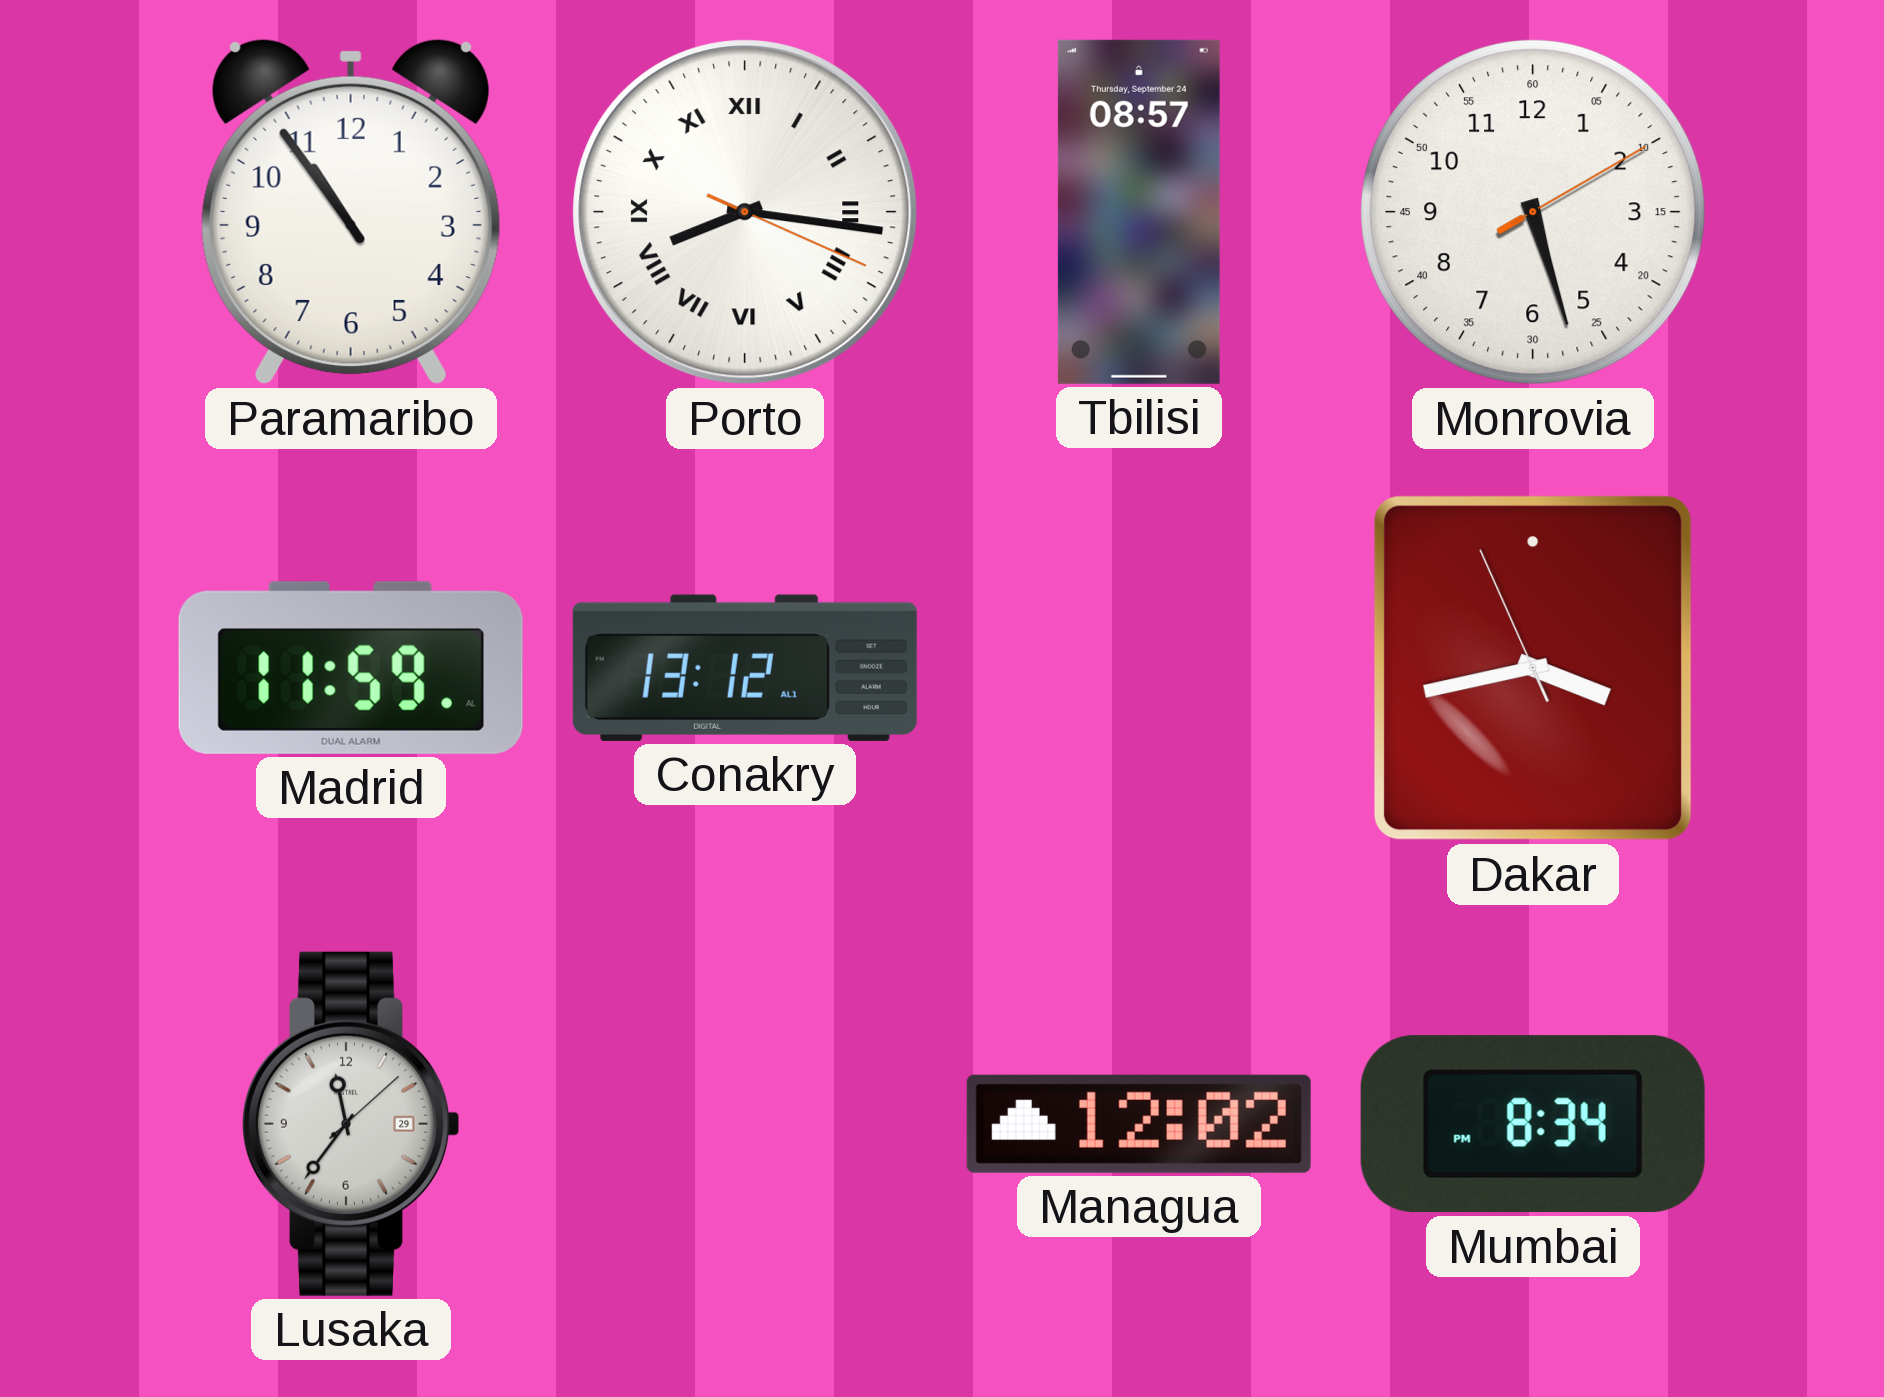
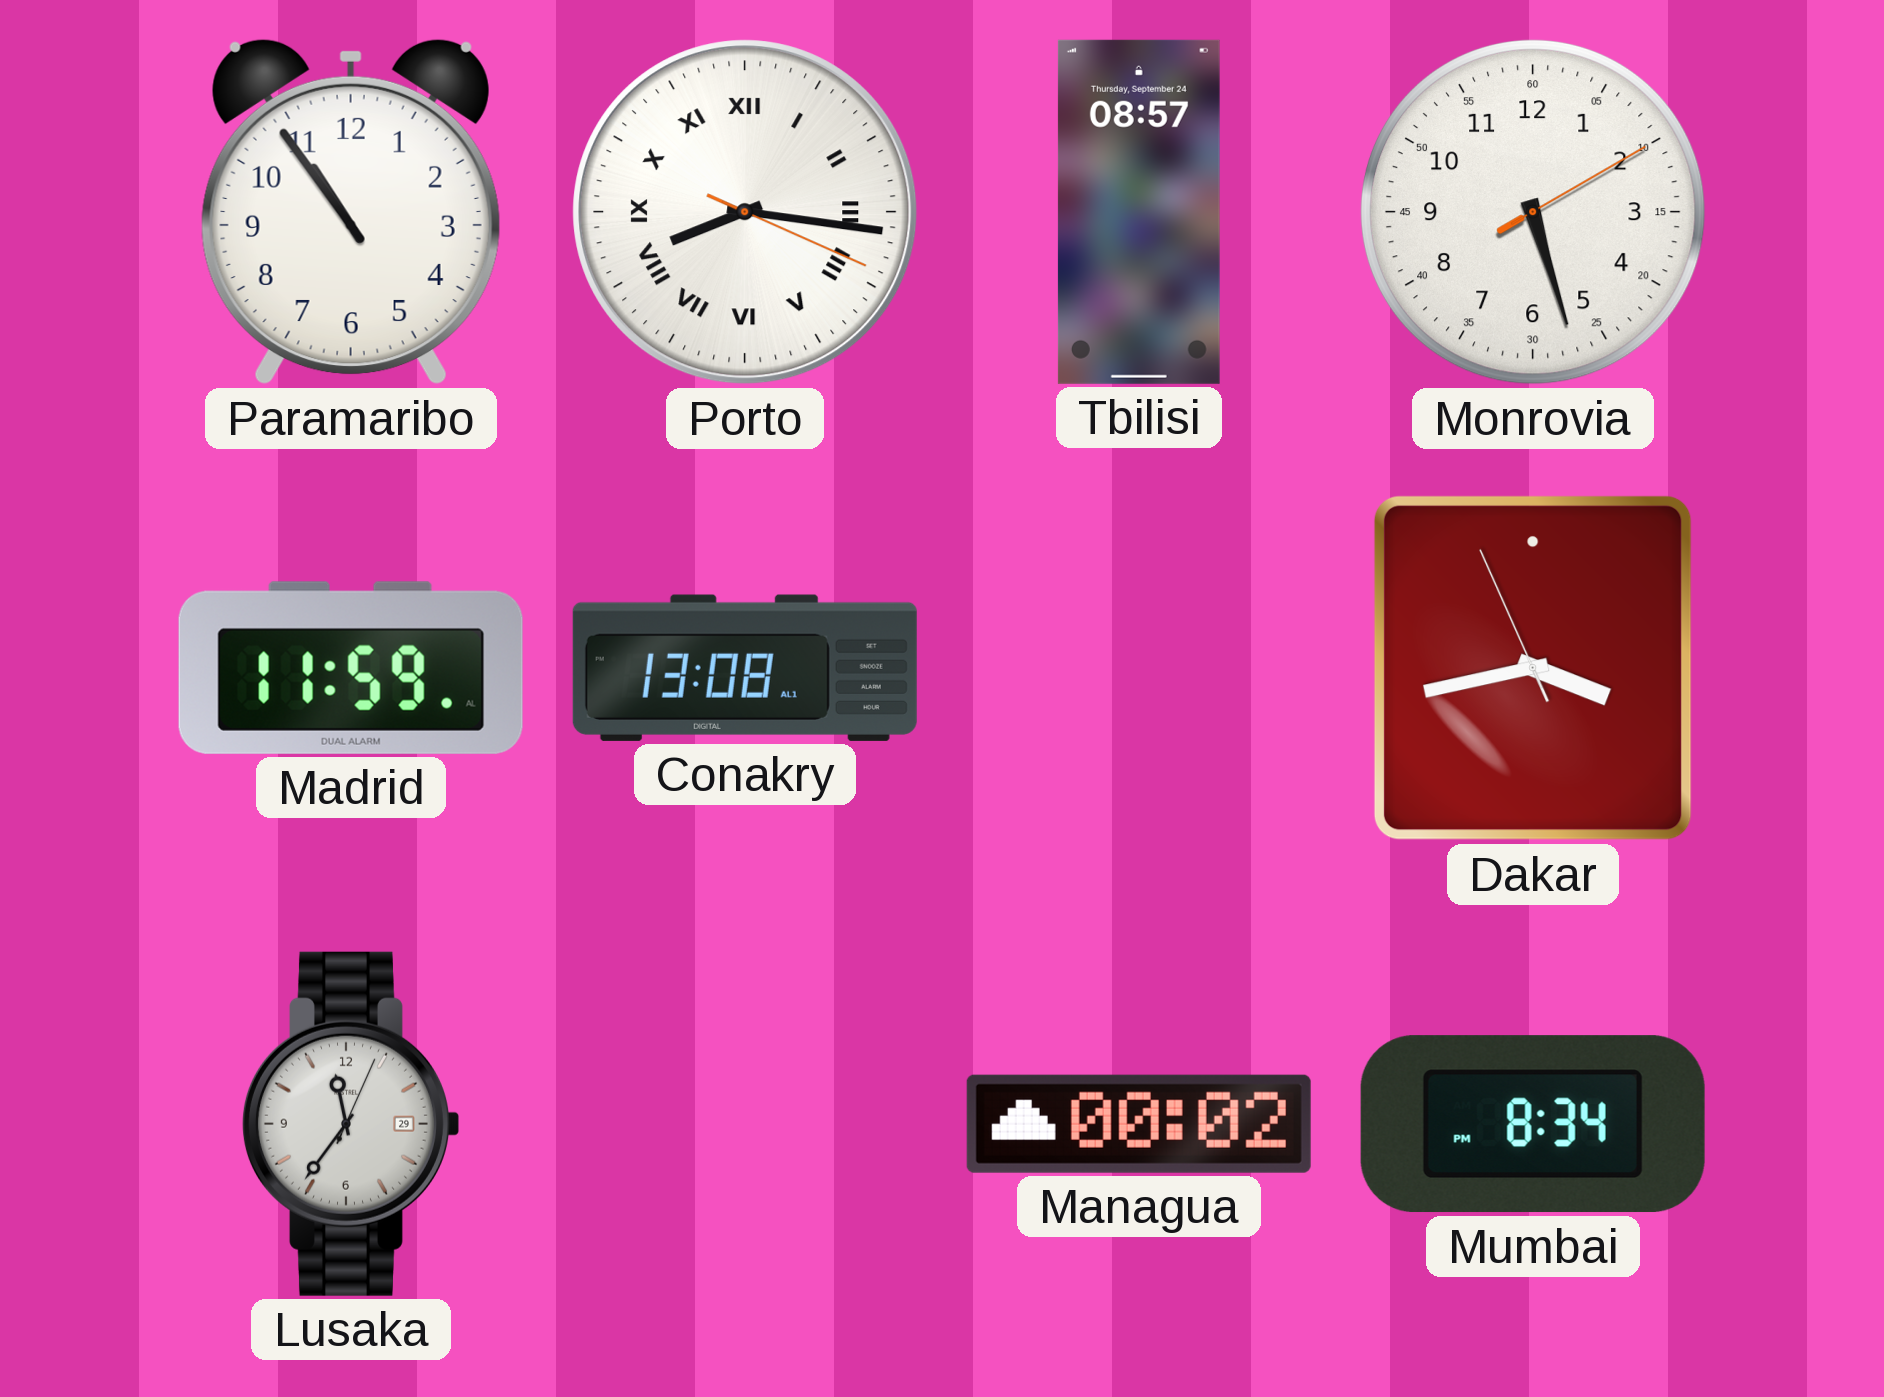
Conakry: 13:12 -> 13:08 (745, 668)
Lusaka: 11:36:08 -> 11:36:04 (350, 1124)
Managua: 12:02 -> 00:02 (1139, 1124)
